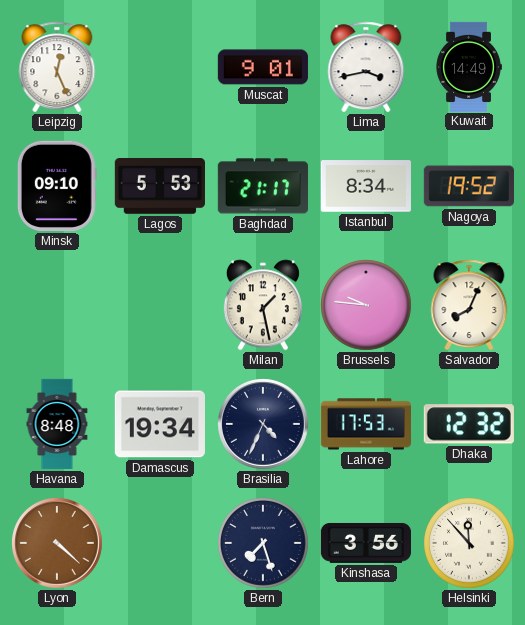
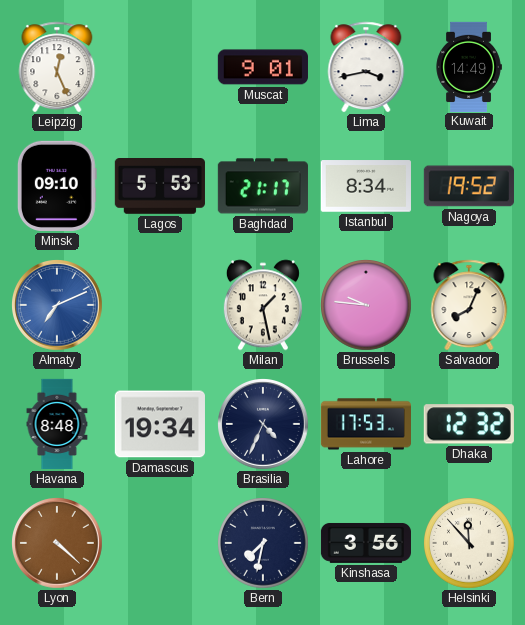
Almaty: none -> 7:11 (58, 306)
Bern: 7:27 -> 7:32 (263, 543)
